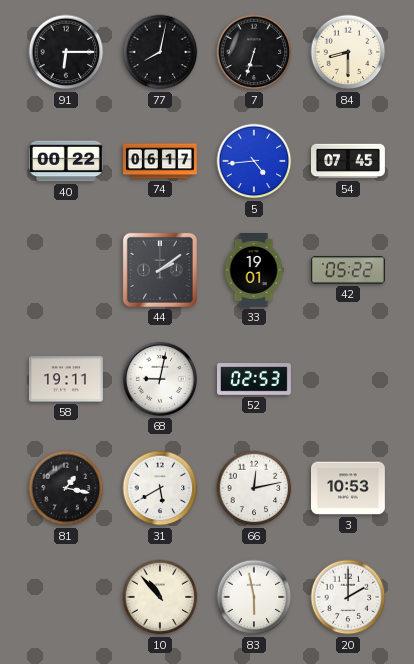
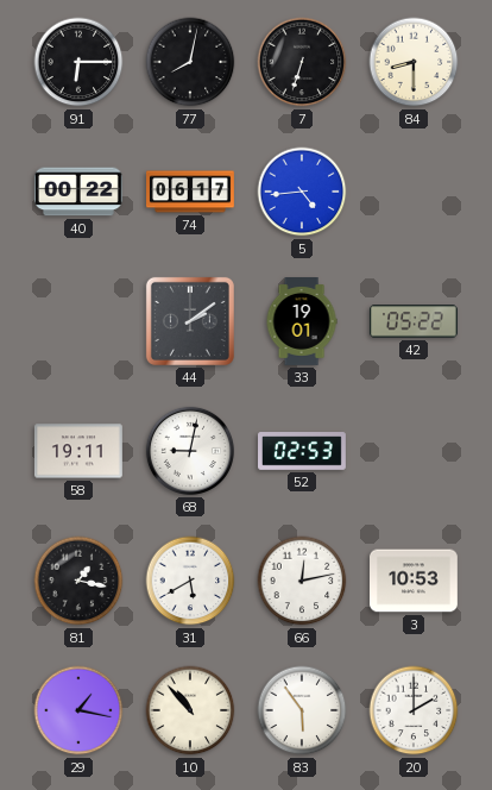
54: 07:45 -> none (349, 161)
29: none -> 1:17 (78, 710)
83: 5:58 -> 5:54 (302, 710)
